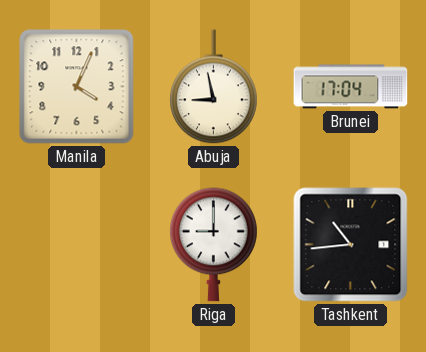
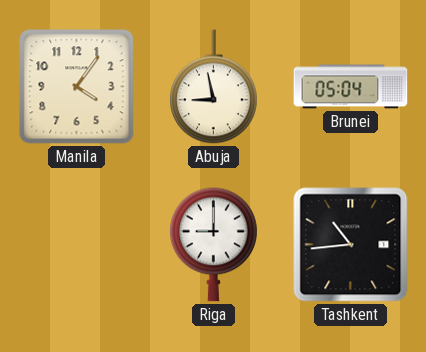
Manila: 4:04 -> 4:06 (77, 87)
Brunei: 17:04 -> 05:04 (351, 87)
